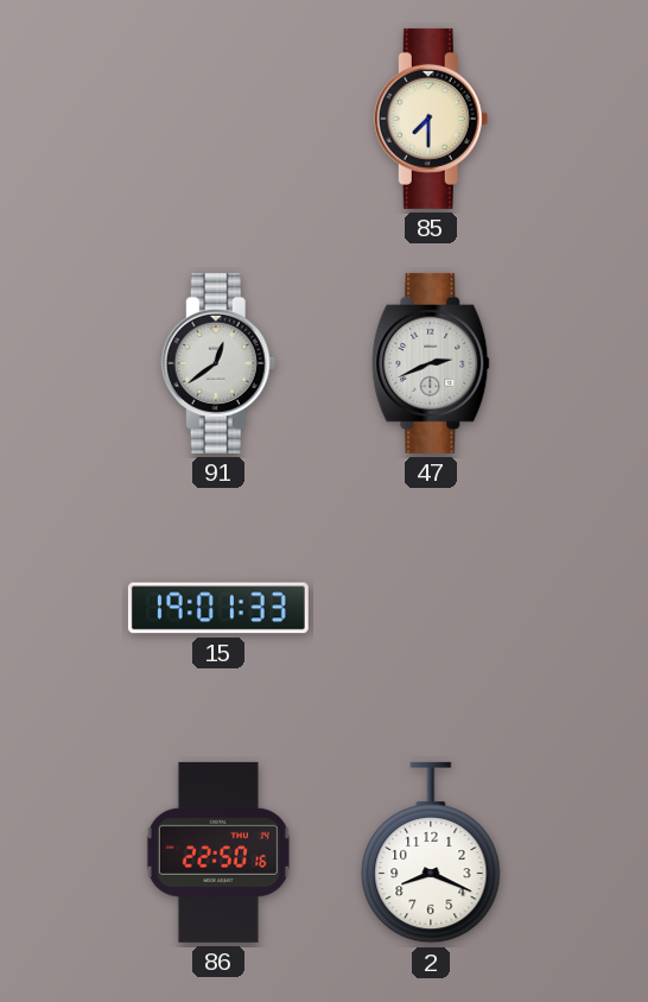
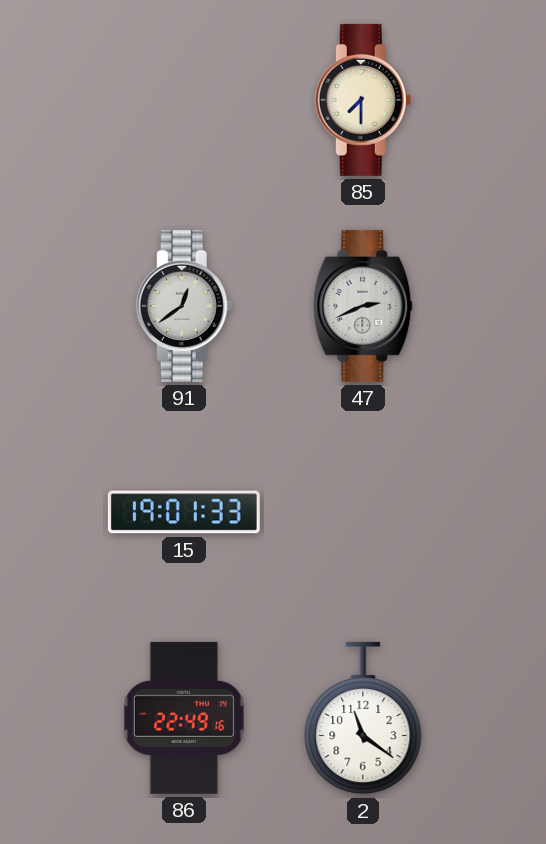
86: 22:50 -> 22:49 (184, 718)
2: 8:19 -> 11:21 (363, 718)
